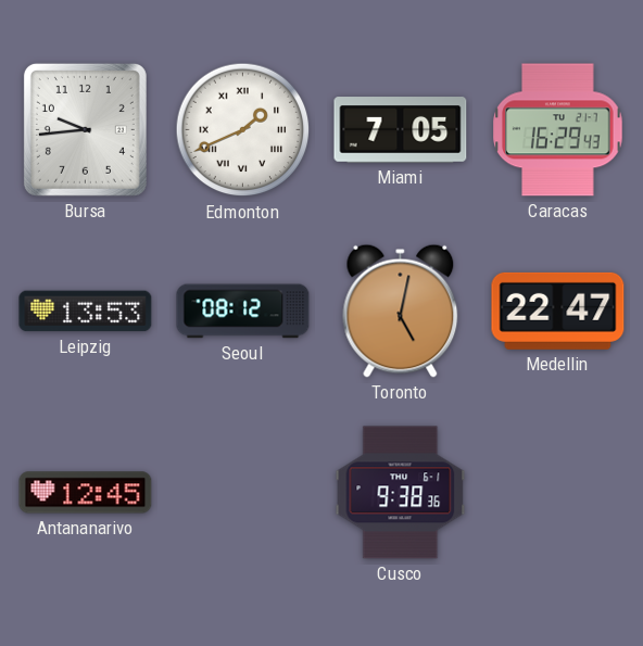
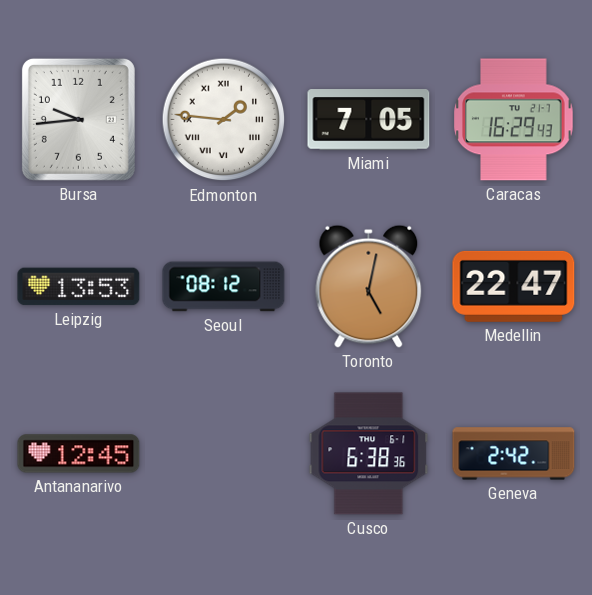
Edmonton: 1:41 -> 1:46 (224, 120)
Cusco: 9:38 -> 6:38 (369, 454)
Geneva: none -> 2:42 (514, 454)
